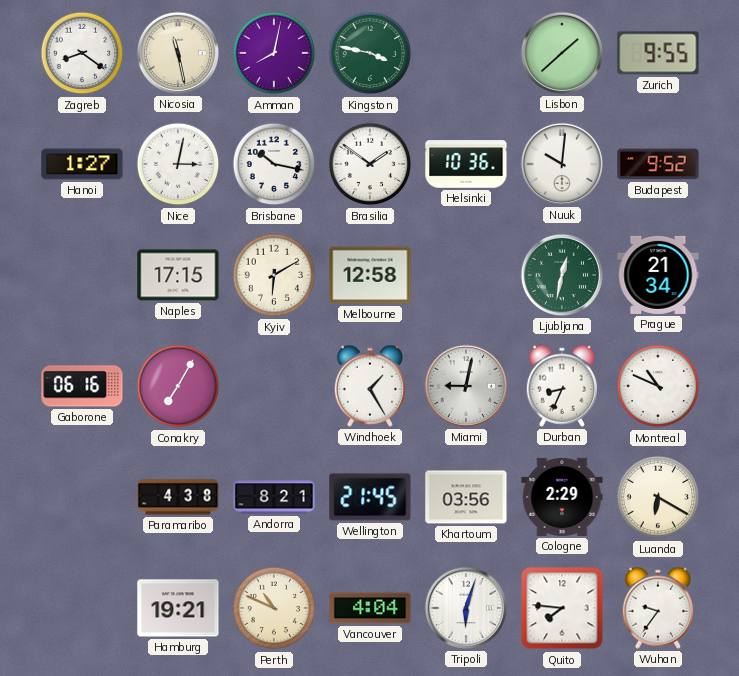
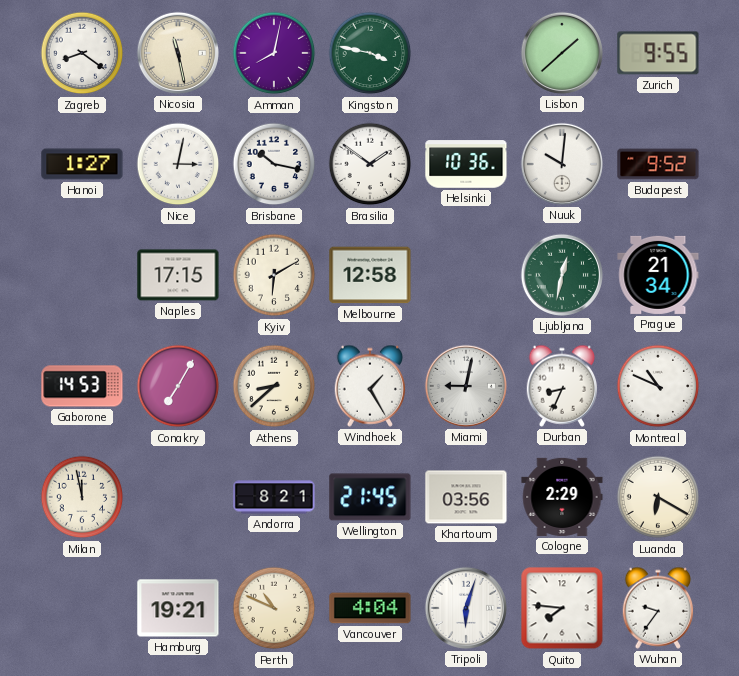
Gaborone: 06:16 -> 14:53 (82, 386)
Athens: none -> 8:38 (274, 386)
Milan: none -> 11:58 (82, 497)
Paramaribo: 4:38 -> none (178, 497)
